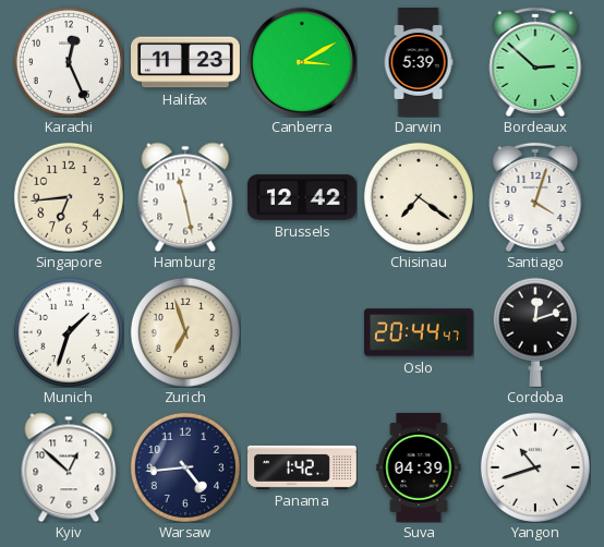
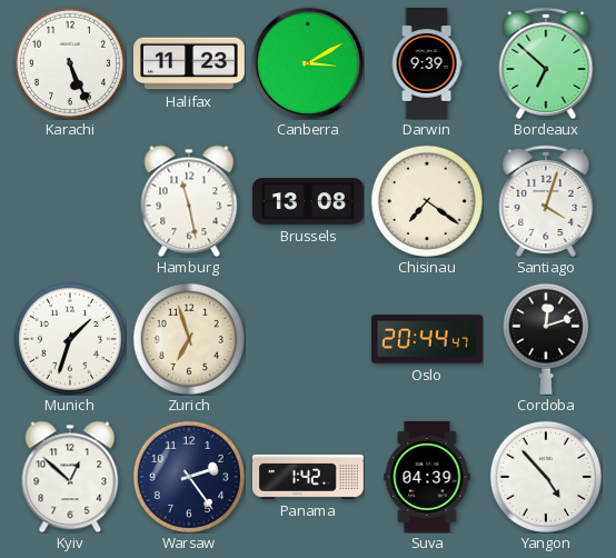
Karachi: 12:26 -> 5:26 (70, 63)
Darwin: 5:39 -> 9:39 (427, 64)
Bordeaux: 2:52 -> 6:52 (546, 63)
Singapore: 6:44 -> none (69, 197)
Brussels: 12:42 -> 13:08 (309, 201)
Warsaw: 4:44 -> 2:24 (189, 477)
Yangon: 10:42 -> 4:53 (546, 477)
